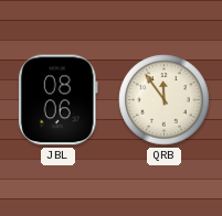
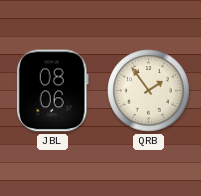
QRB: 11:54 -> 1:54 (149, 91)
